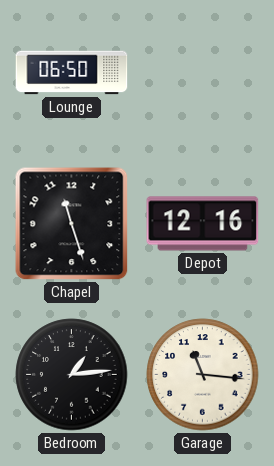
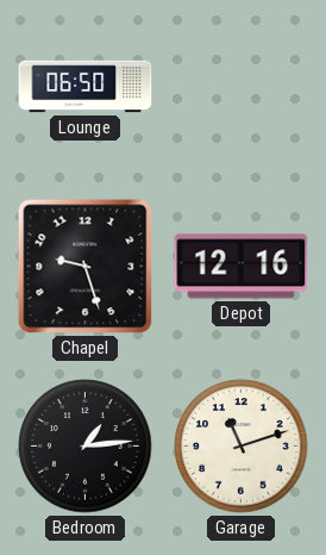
Chapel: 11:27 -> 9:27 (86, 267)
Garage: 11:16 -> 11:12 (242, 447)
